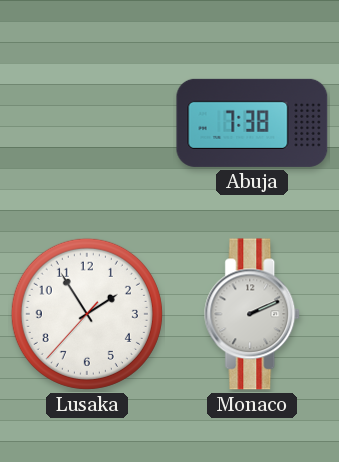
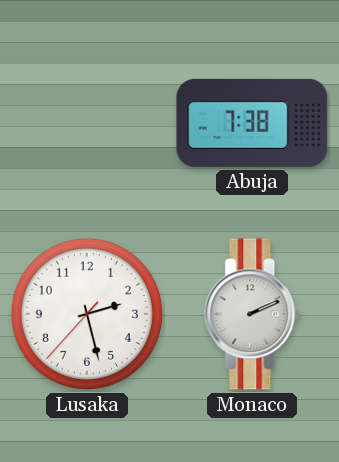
Lusaka: 1:54 -> 2:27 (87, 314)
